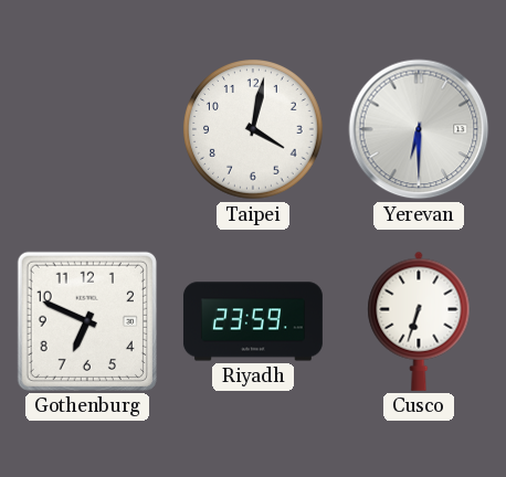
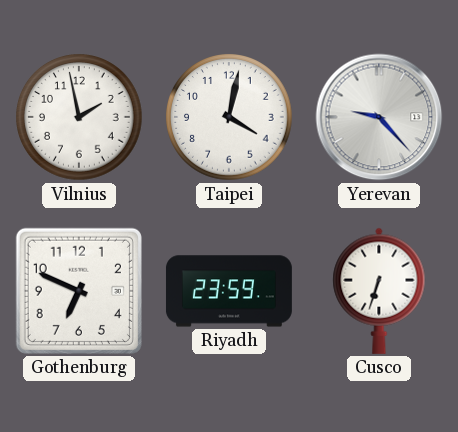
Vilnius: none -> 1:58 (80, 118)
Yerevan: 6:30 -> 9:23 (379, 117)
